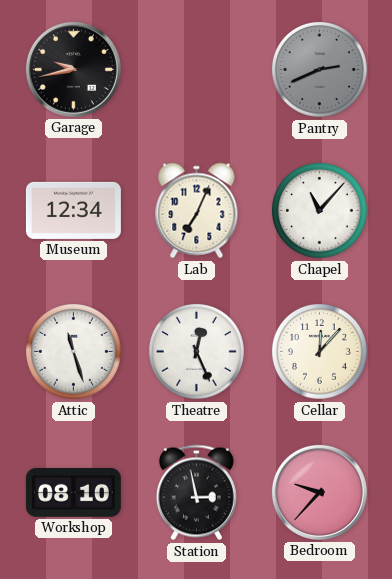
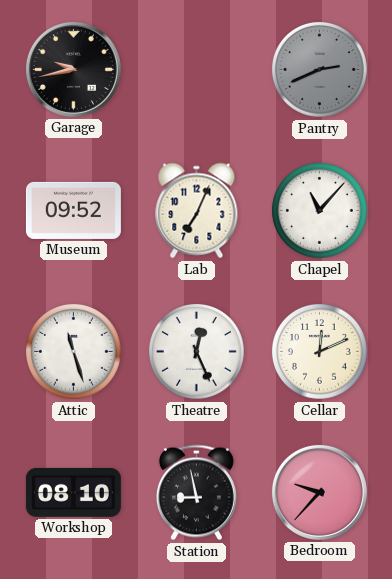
Museum: 12:34 -> 09:52 (73, 210)
Cellar: 12:07 -> 12:11 (319, 351)
Station: 2:58 -> 8:58 (196, 493)
